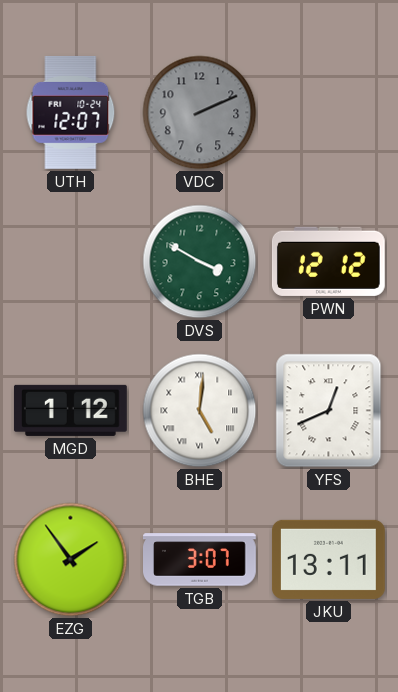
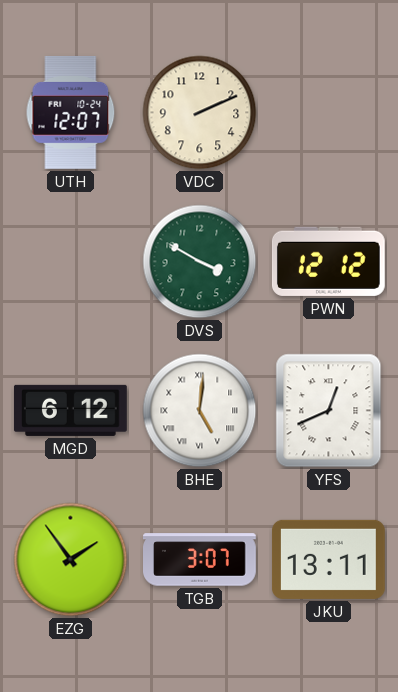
VDC dial: grey -> cream (200, 113)
MGD: 1:12 -> 6:12 (70, 410)
